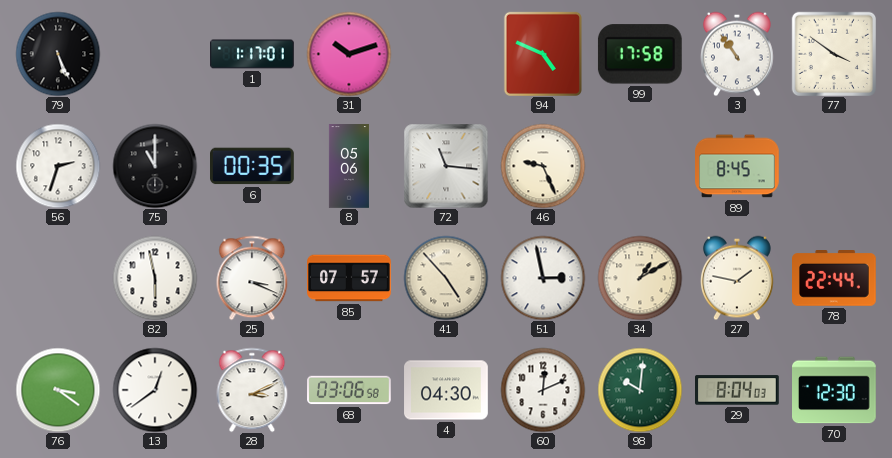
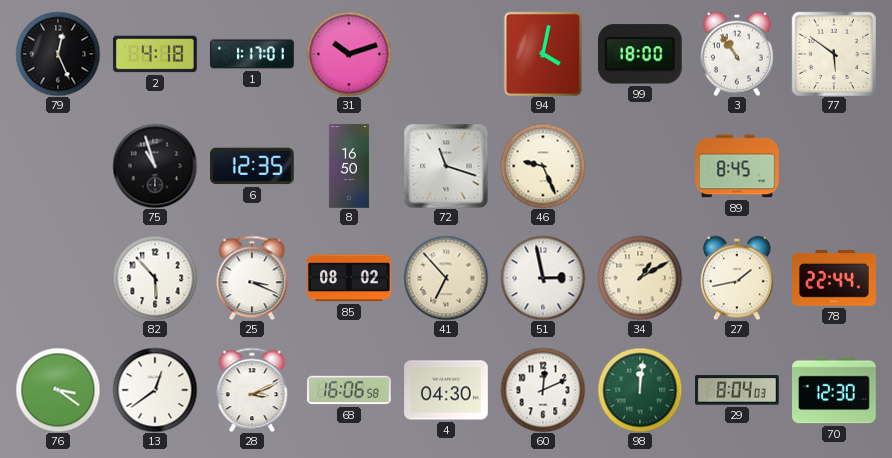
79: 5:26 -> 12:26 (58, 54)
2: none -> 4:18 (156, 54)
94: 4:49 -> 4:02 (543, 54)
99: 17:58 -> 18:00 (640, 54)
77: 3:51 -> 5:51 (833, 53)
56: 2:33 -> none (58, 166)
75: 11:00 -> 10:57 (155, 166)
6: 00:35 -> 12:35 (253, 166)
8: 05:06 -> 16:50 (349, 166)
72: 11:16 -> 11:18 (446, 166)
82: 5:58 -> 5:53 (155, 278)
85: 07:57 -> 08:02 (349, 278)
41: 4:53 -> 6:53 (446, 278)
27: 1:47 -> 1:43 (738, 278)
68: 03:06 -> 16:06 (349, 390)
98: 10:01 -> 12:01 (640, 390)
